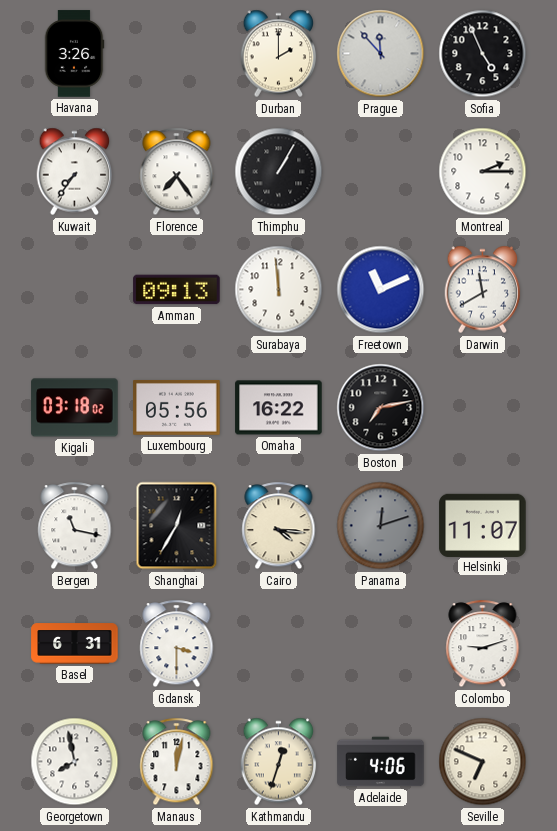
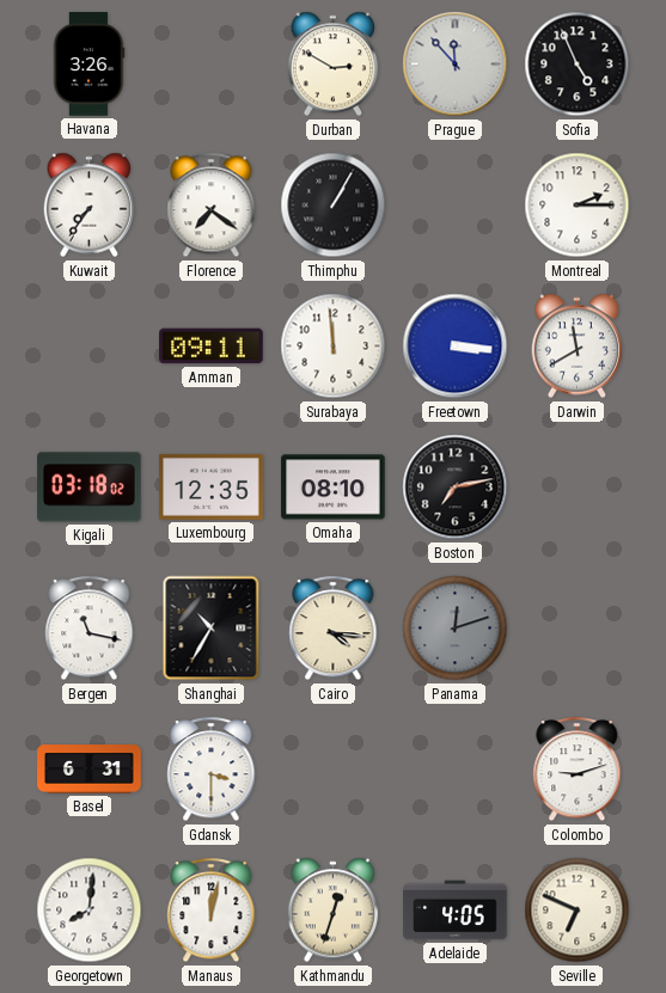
Durban: 2:00 -> 2:50 (334, 65)
Florence: 7:24 -> 7:21 (212, 206)
Amman: 09:13 -> 09:11 (212, 347)
Freetown: 11:11 -> 3:16 (456, 347)
Luxembourg: 05:56 -> 12:35 (212, 486)
Omaha: 16:22 -> 08:10 (334, 488)
Shanghai: 12:35 -> 10:35 (212, 629)
Helsinki: 11:07 -> none (483, 525)
Georgetown: 7:58 -> 8:01 (90, 911)
Adelaide: 4:06 -> 4:05 (456, 911)
